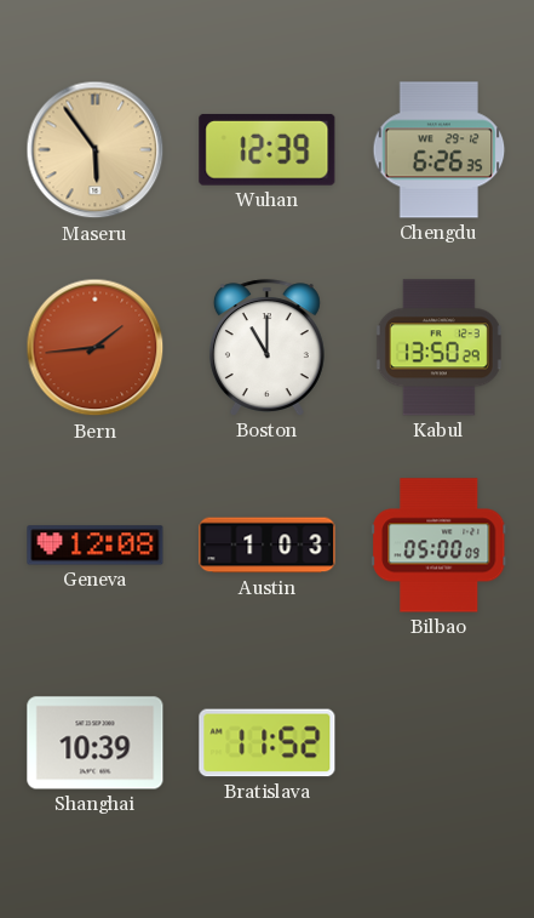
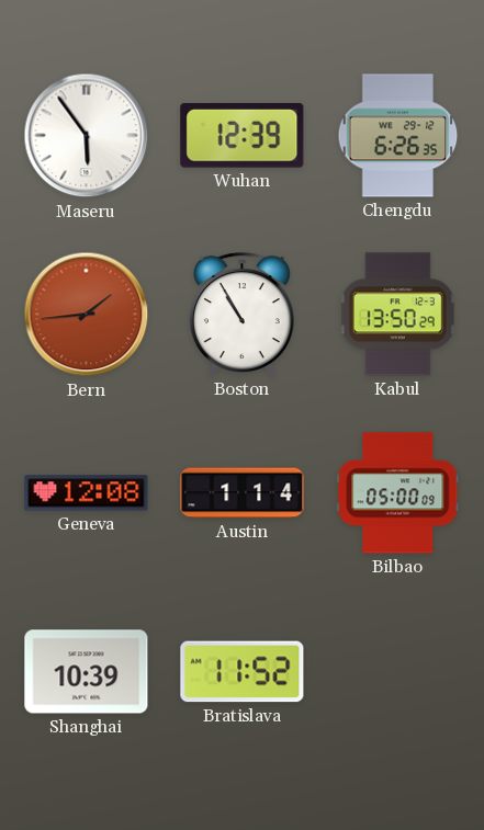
Maseru dial: champagne -> white (87, 136)
Boston: 11:00 -> 10:55 (241, 315)
Austin: 1:03 -> 1:14 (243, 493)
